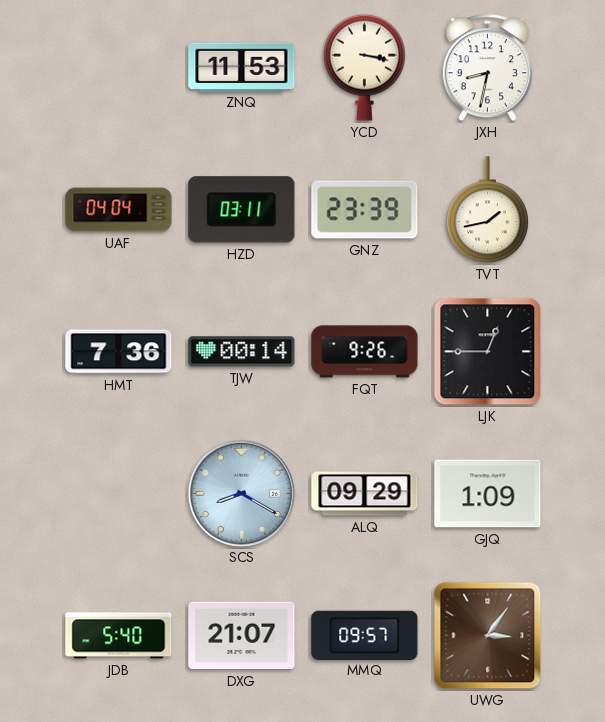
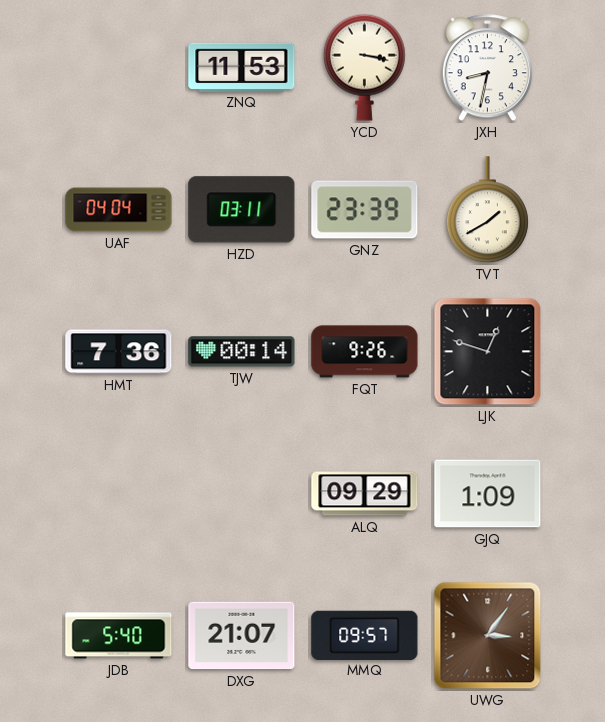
TVT: 1:43 -> 1:40 (487, 210)
LJK: 12:45 -> 12:48 (488, 352)
SCS: 8:20 -> none (241, 493)
